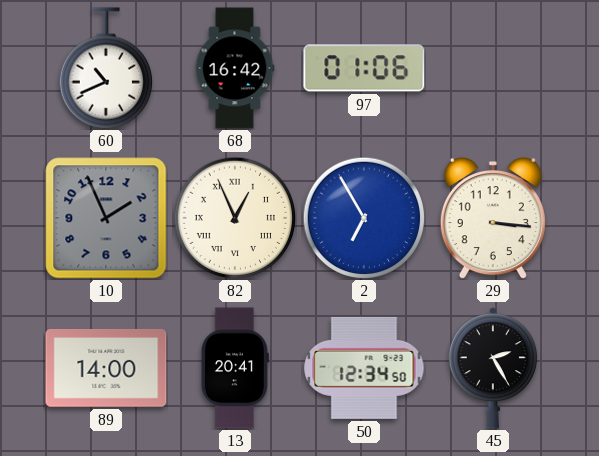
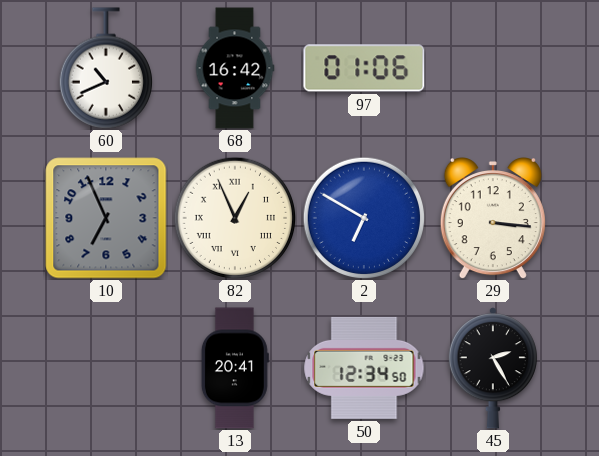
10: 1:56 -> 6:56 (106, 218)
2: 6:55 -> 6:50 (364, 218)
89: 14:00 -> none (106, 368)
